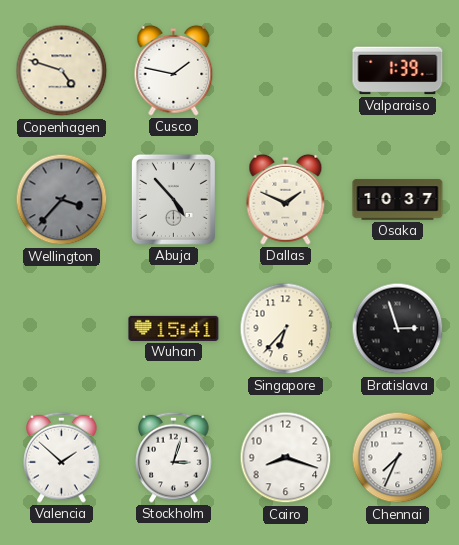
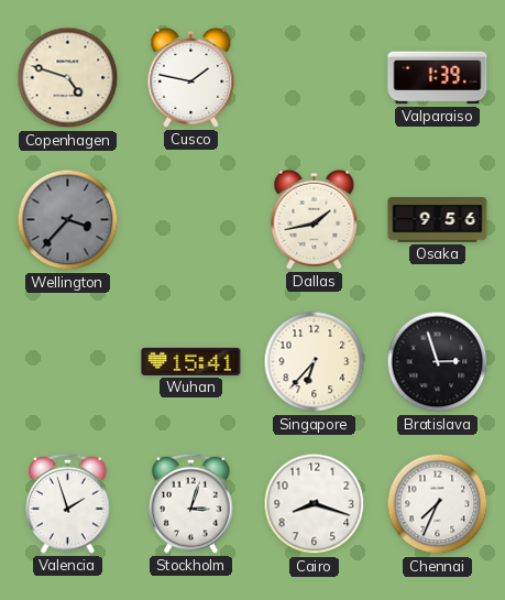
Abuja: 4:53 -> none (173, 199)
Dallas: 1:49 -> 1:43 (315, 219)
Osaka: 10:37 -> 9:56 (438, 220)
Valencia: 1:52 -> 1:57 (68, 503)
